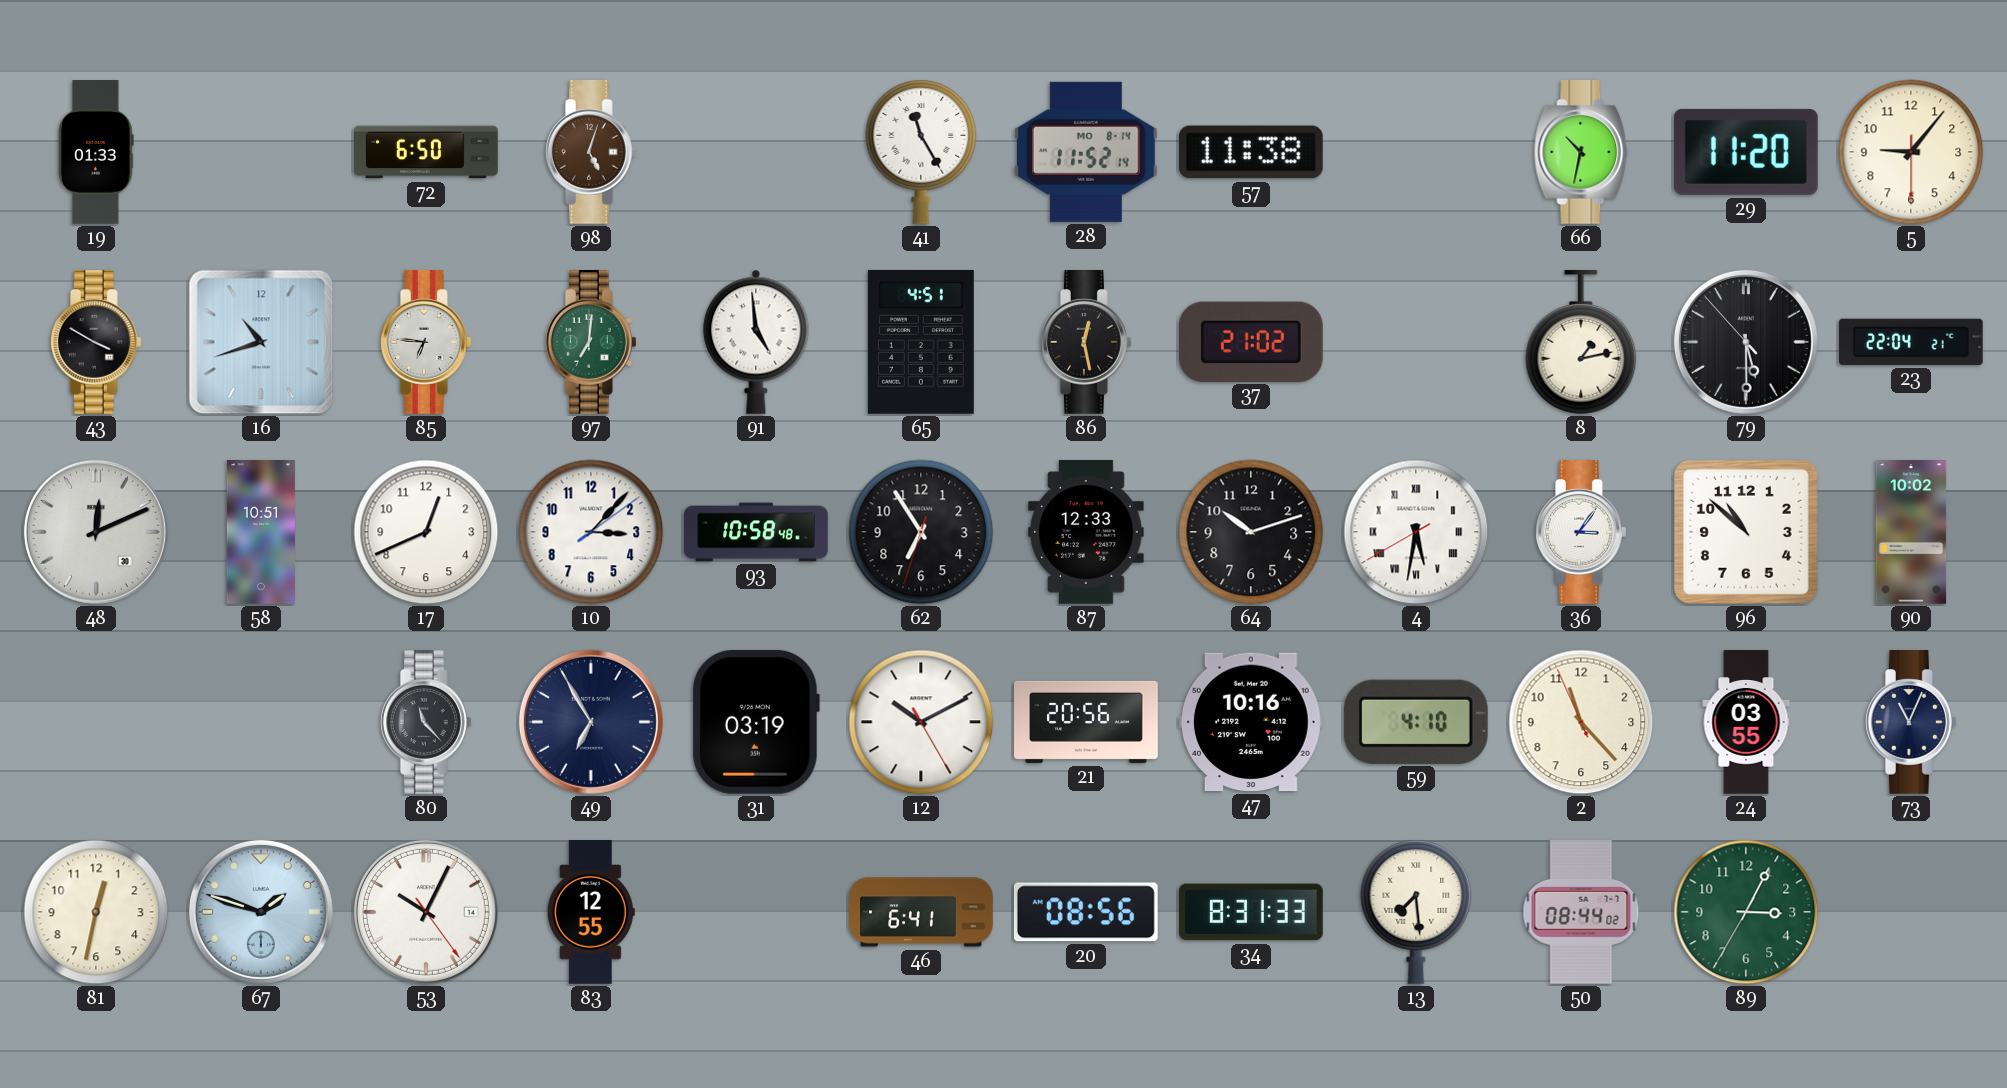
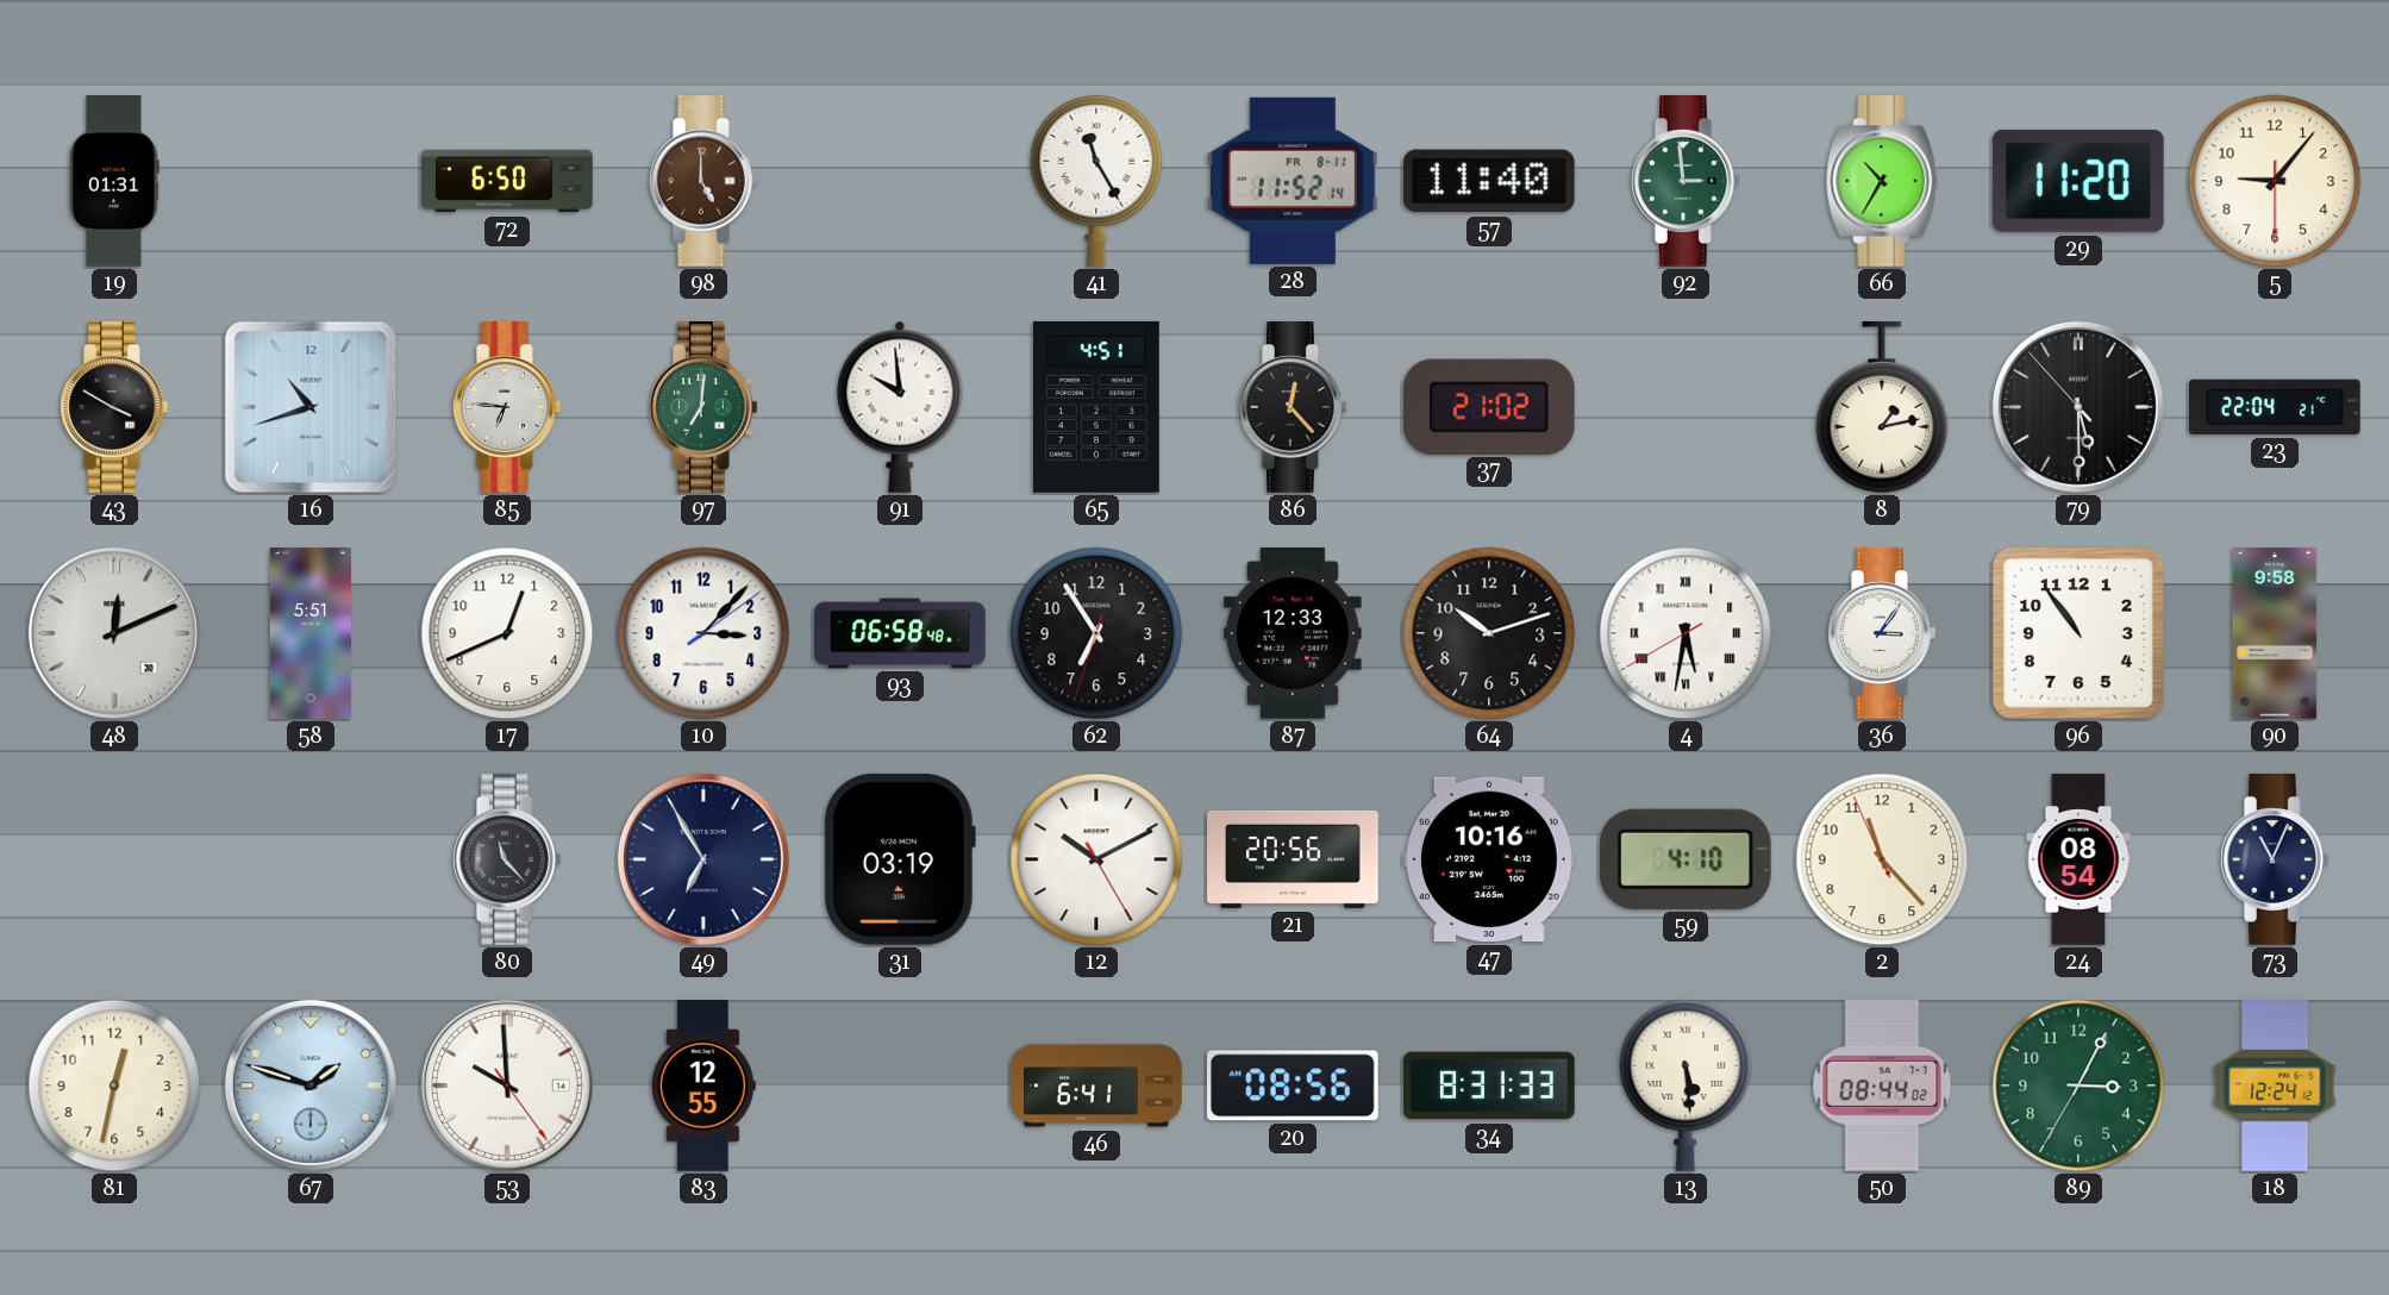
19: 01:33 -> 01:31 (114, 181)
98: 5:03 -> 5:00 (705, 182)
28 date: MO 8-14 -> FR 8-11 (1293, 181)
57: 11:38 -> 11:40 (1489, 181)
92: none -> 2:59 (1687, 182)
66: 10:32 -> 10:35 (1882, 182)
91: 4:59 -> 9:59 (900, 407)
86: 12:28 -> 12:23 (1294, 408)
58: 10:51 -> 5:51 (311, 633)
93: 10:58 -> 06:58 (900, 633)
96: 10:52 -> 10:54 (2078, 633)
90: 10:02 -> 9:58 (2275, 633)
24: 03:55 -> 08:54 (2078, 859)
53: 10:04 -> 9:59 (507, 1086)
13: 7:29 -> 5:29 (1686, 1086)
18: none -> 12:24 (2275, 1086)
